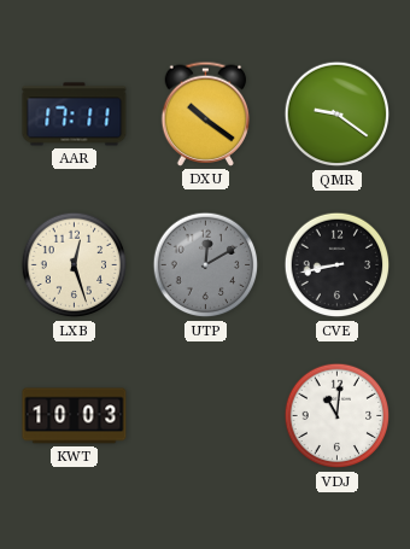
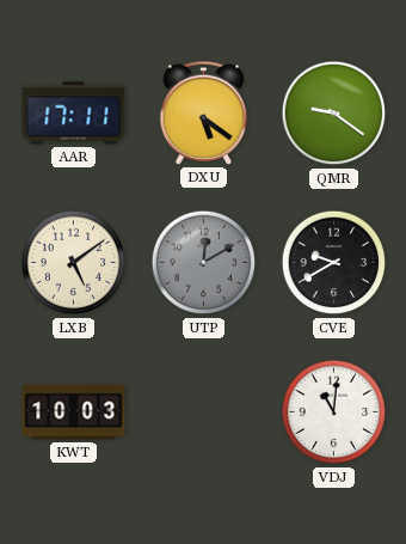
DXU: 10:21 -> 5:21 (204, 112)
LXB: 12:27 -> 5:09 (74, 263)
CVE: 8:43 -> 9:40 (334, 263)
